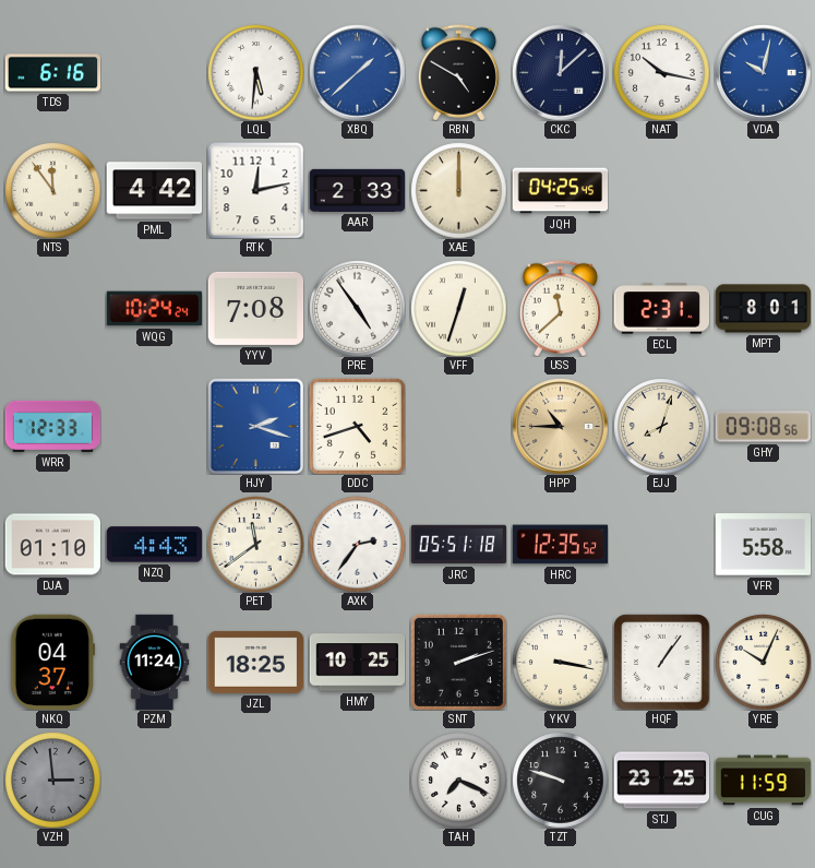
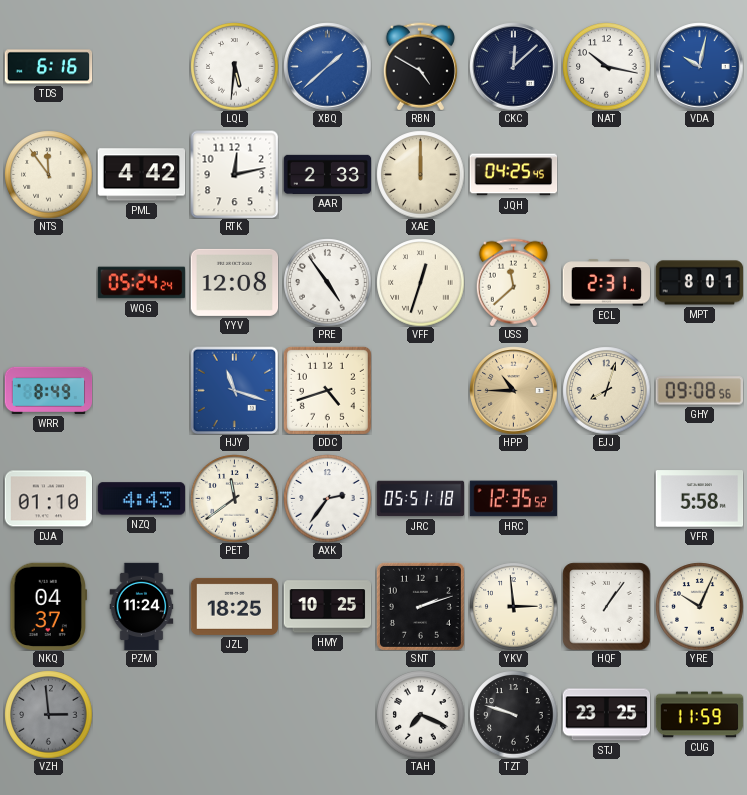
WQG: 10:24 -> 05:24 (141, 283)
YYV: 7:08 -> 12:08 (234, 282)
WRR: 12:33 -> 8:49 (48, 390)
HJY: 2:18 -> 11:18 (234, 390)
YKV: 3:17 -> 2:59 (513, 606)
